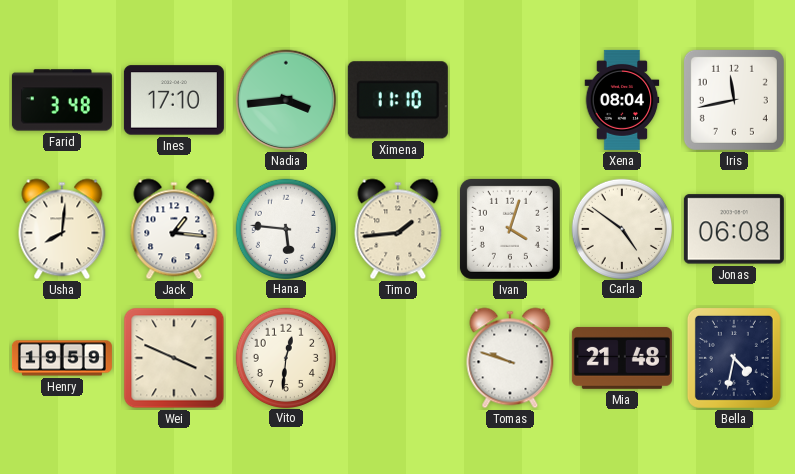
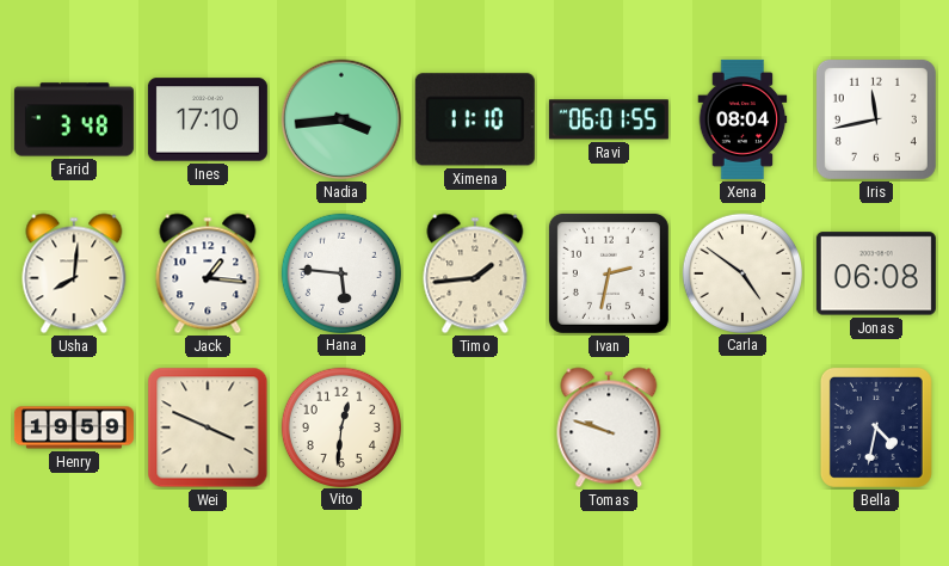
Ravi: none -> 06:01 (609, 119)
Ivan: 4:03 -> 2:32 (609, 273)
Mia: 21:48 -> none (622, 358)
